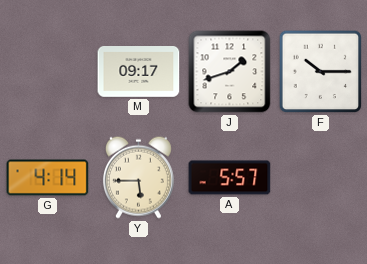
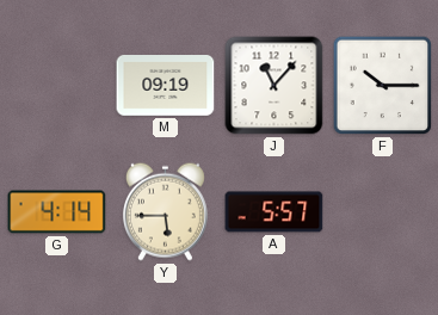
M: 09:17 -> 09:19 (166, 86)
J: 1:42 -> 11:07 (274, 86)
